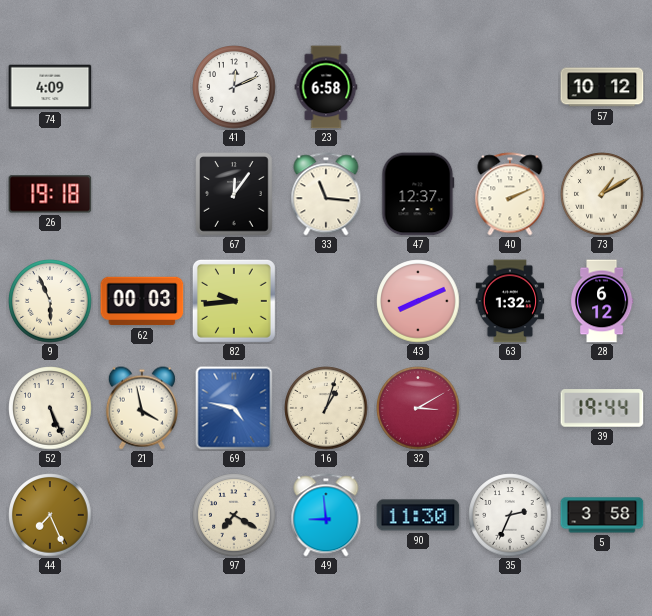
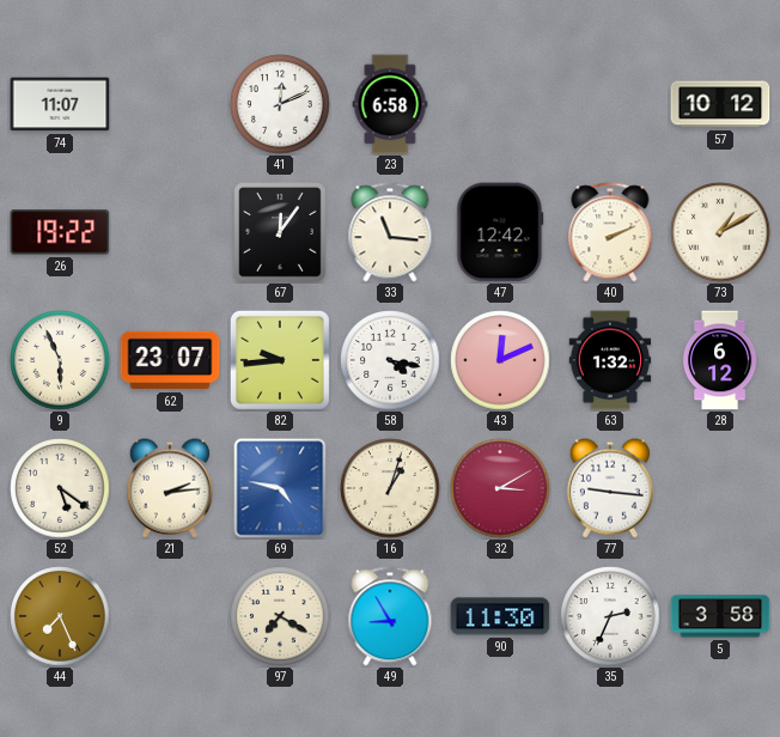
74: 4:09 -> 11:07 (60, 104)
26: 19:18 -> 19:22 (60, 232)
47: 12:37 -> 12:42 (500, 232)
62: 00:03 -> 23:07 (170, 360)
58: none -> 4:17 (390, 360)
43: 8:11 -> 12:11 (500, 360)
52: 5:26 -> 5:21 (60, 488)
21: 3:58 -> 2:14 (170, 488)
77: none -> 9:16 (610, 488)
39: 19:44 -> none (602, 408)
49: 8:59 -> 8:55 (390, 616)
